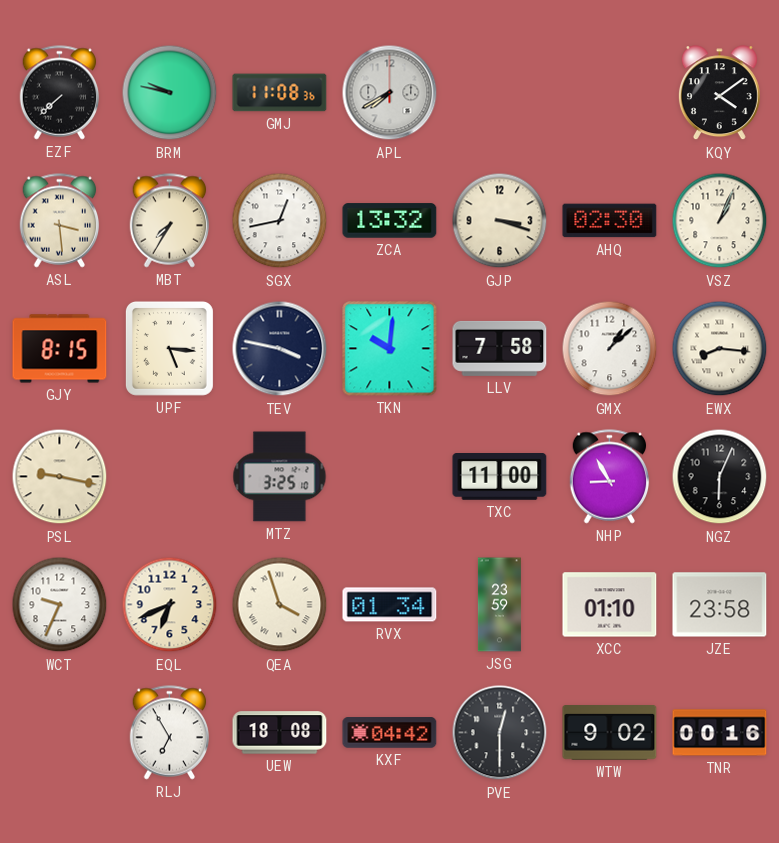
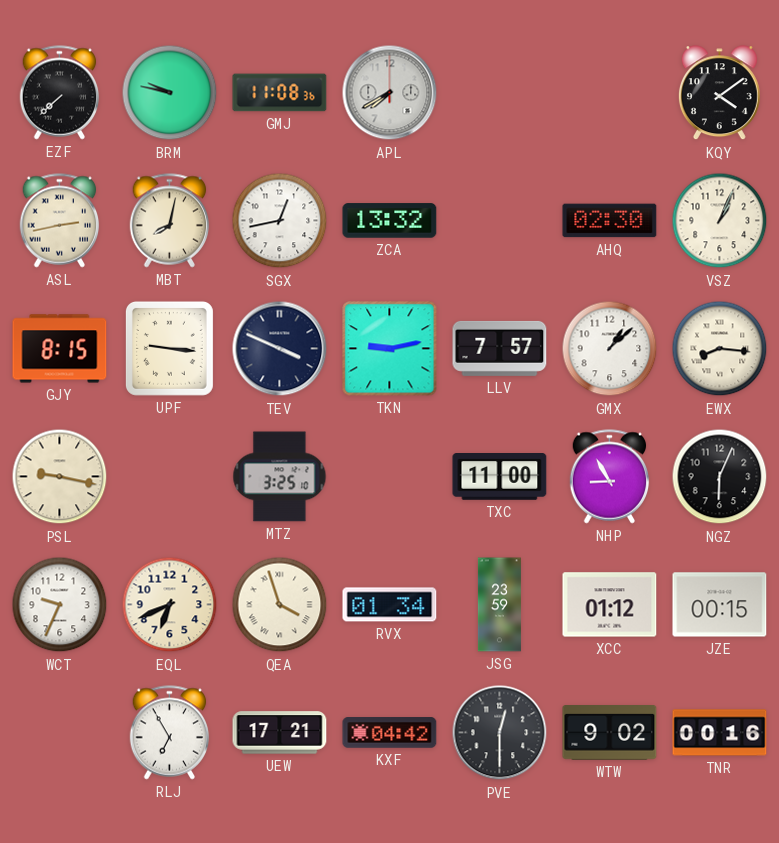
ASL: 3:29 -> 2:43 (60, 221)
MBT: 7:35 -> 8:02 (170, 221)
GJP: 3:18 -> none (500, 221)
UPF: 5:16 -> 9:16 (169, 348)
TEV: 3:47 -> 3:49 (280, 349)
TKN: 10:01 -> 9:13 (390, 349)
LLV: 7:58 -> 7:57 (500, 348)
XCC: 01:10 -> 01:12 (610, 605)
JZE: 23:58 -> 00:15 (720, 605)
UEW: 18:08 -> 17:21 (280, 733)
